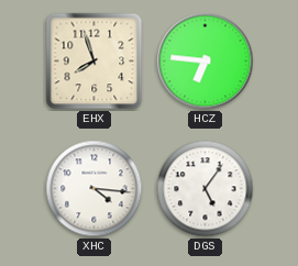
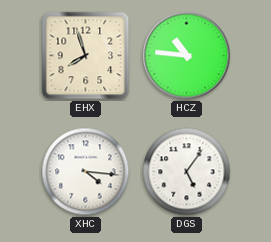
HCZ: 6:46 -> 10:46 (187, 56)
